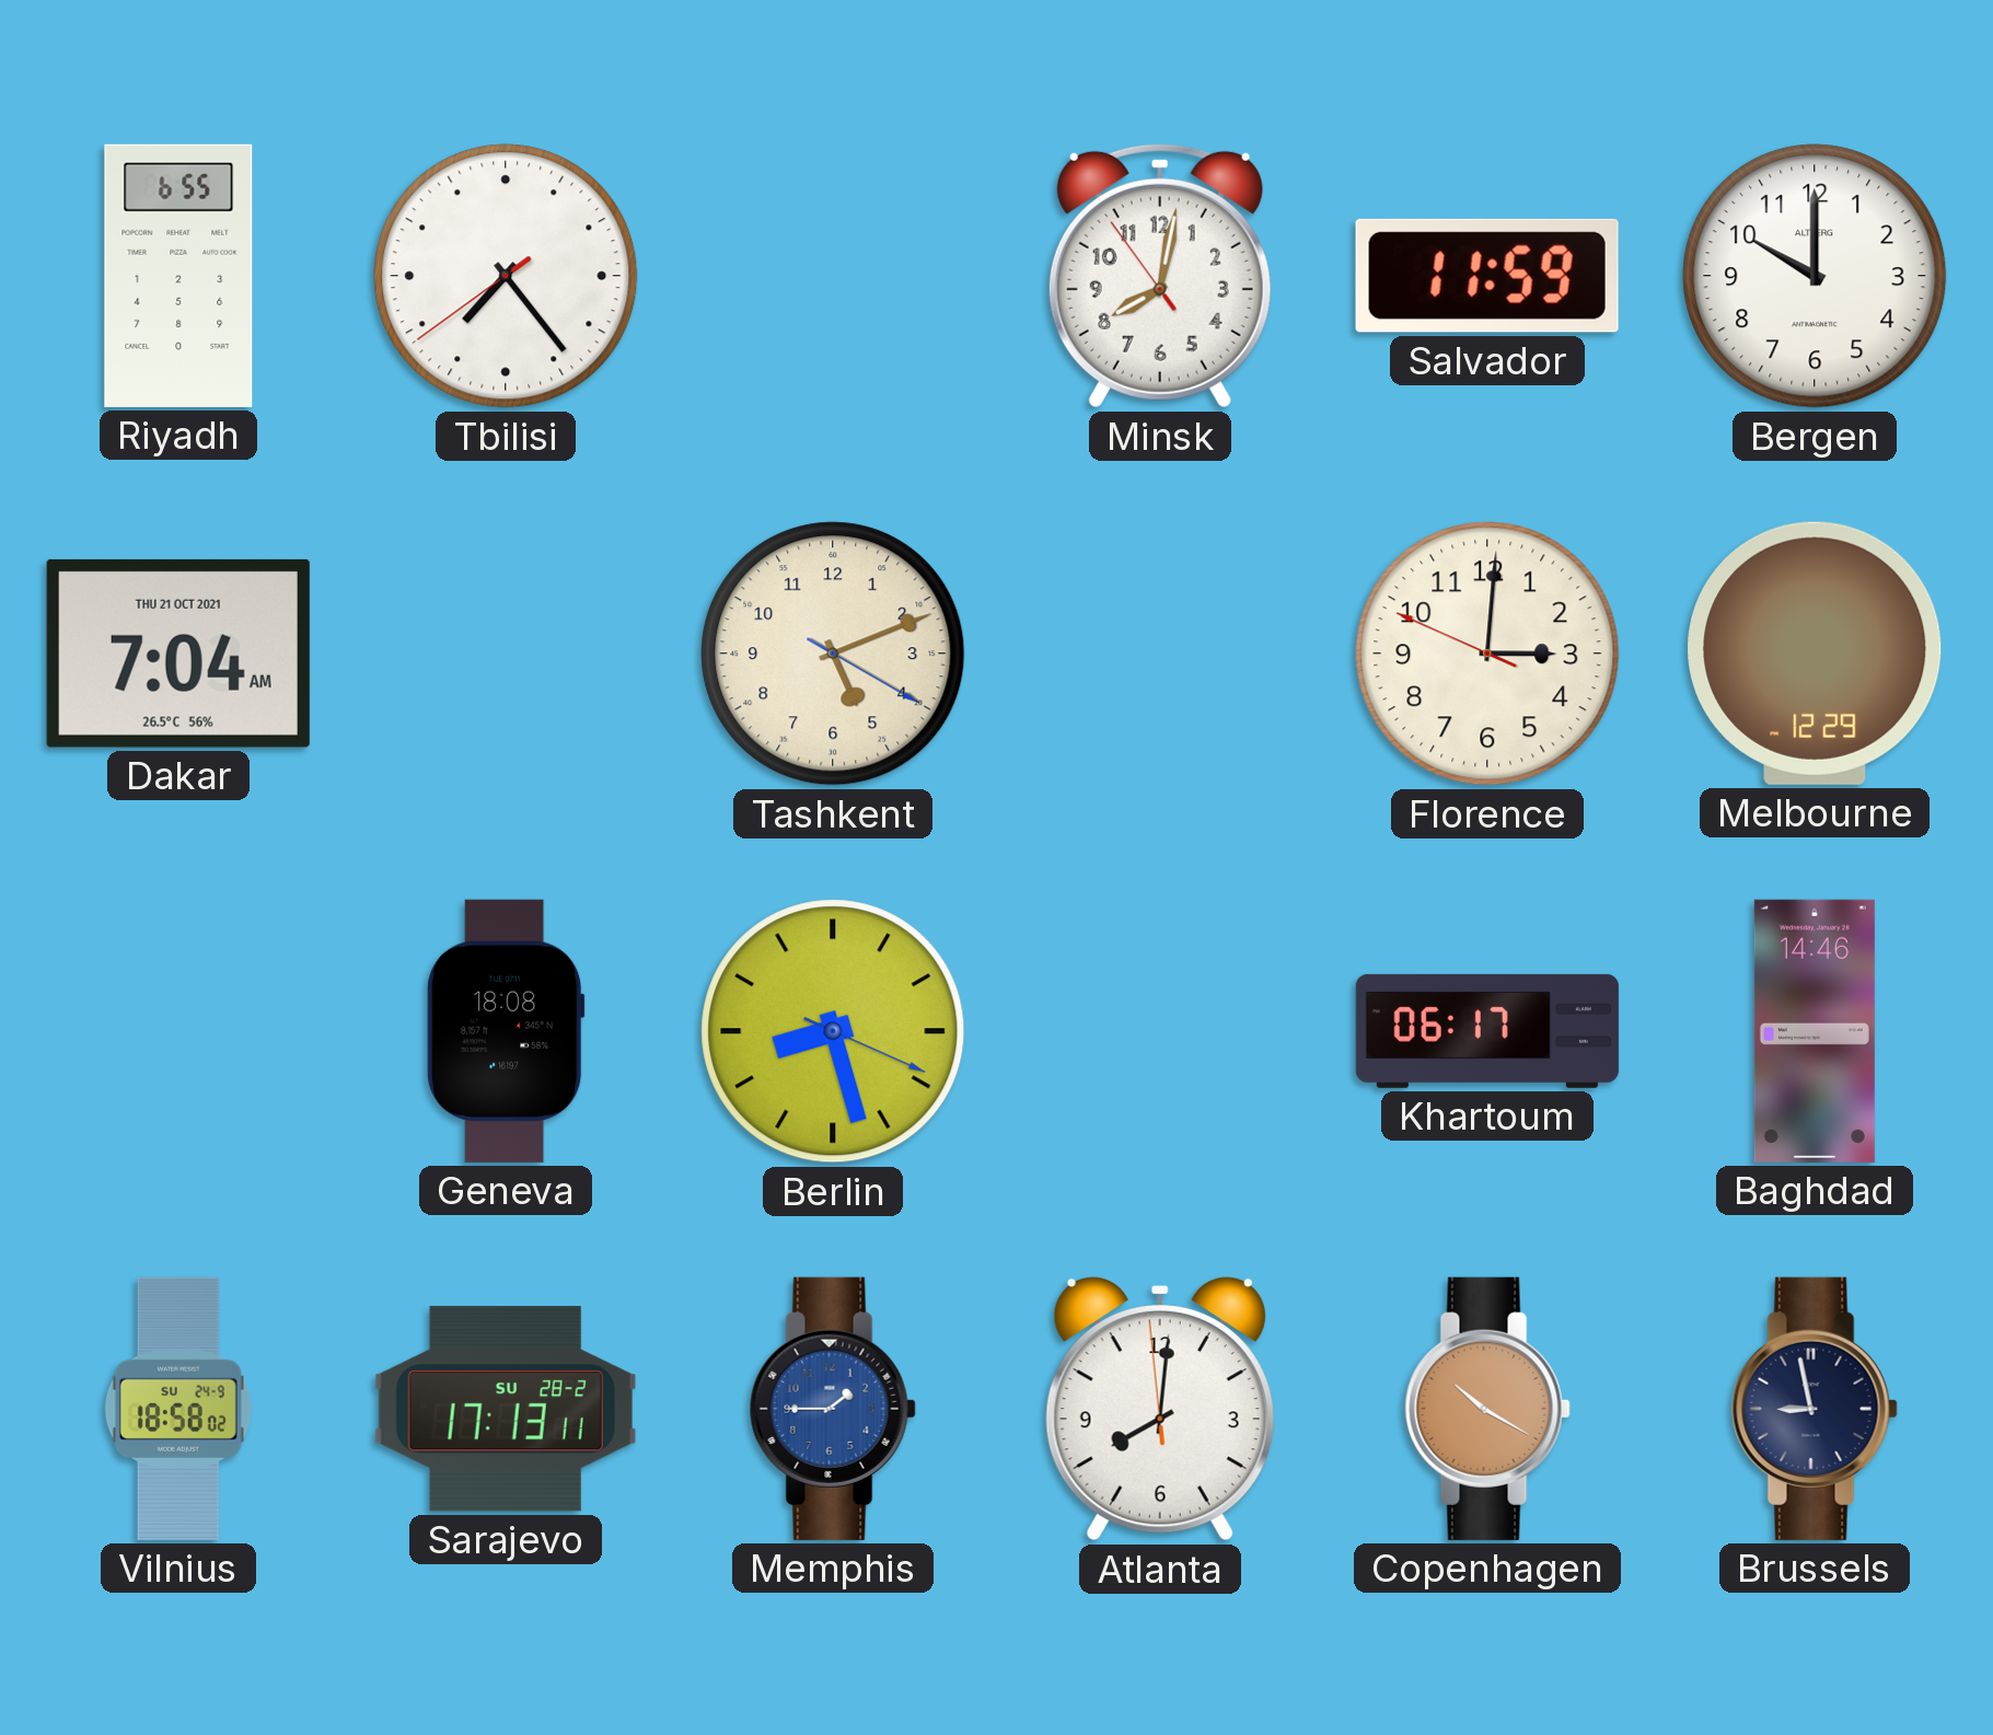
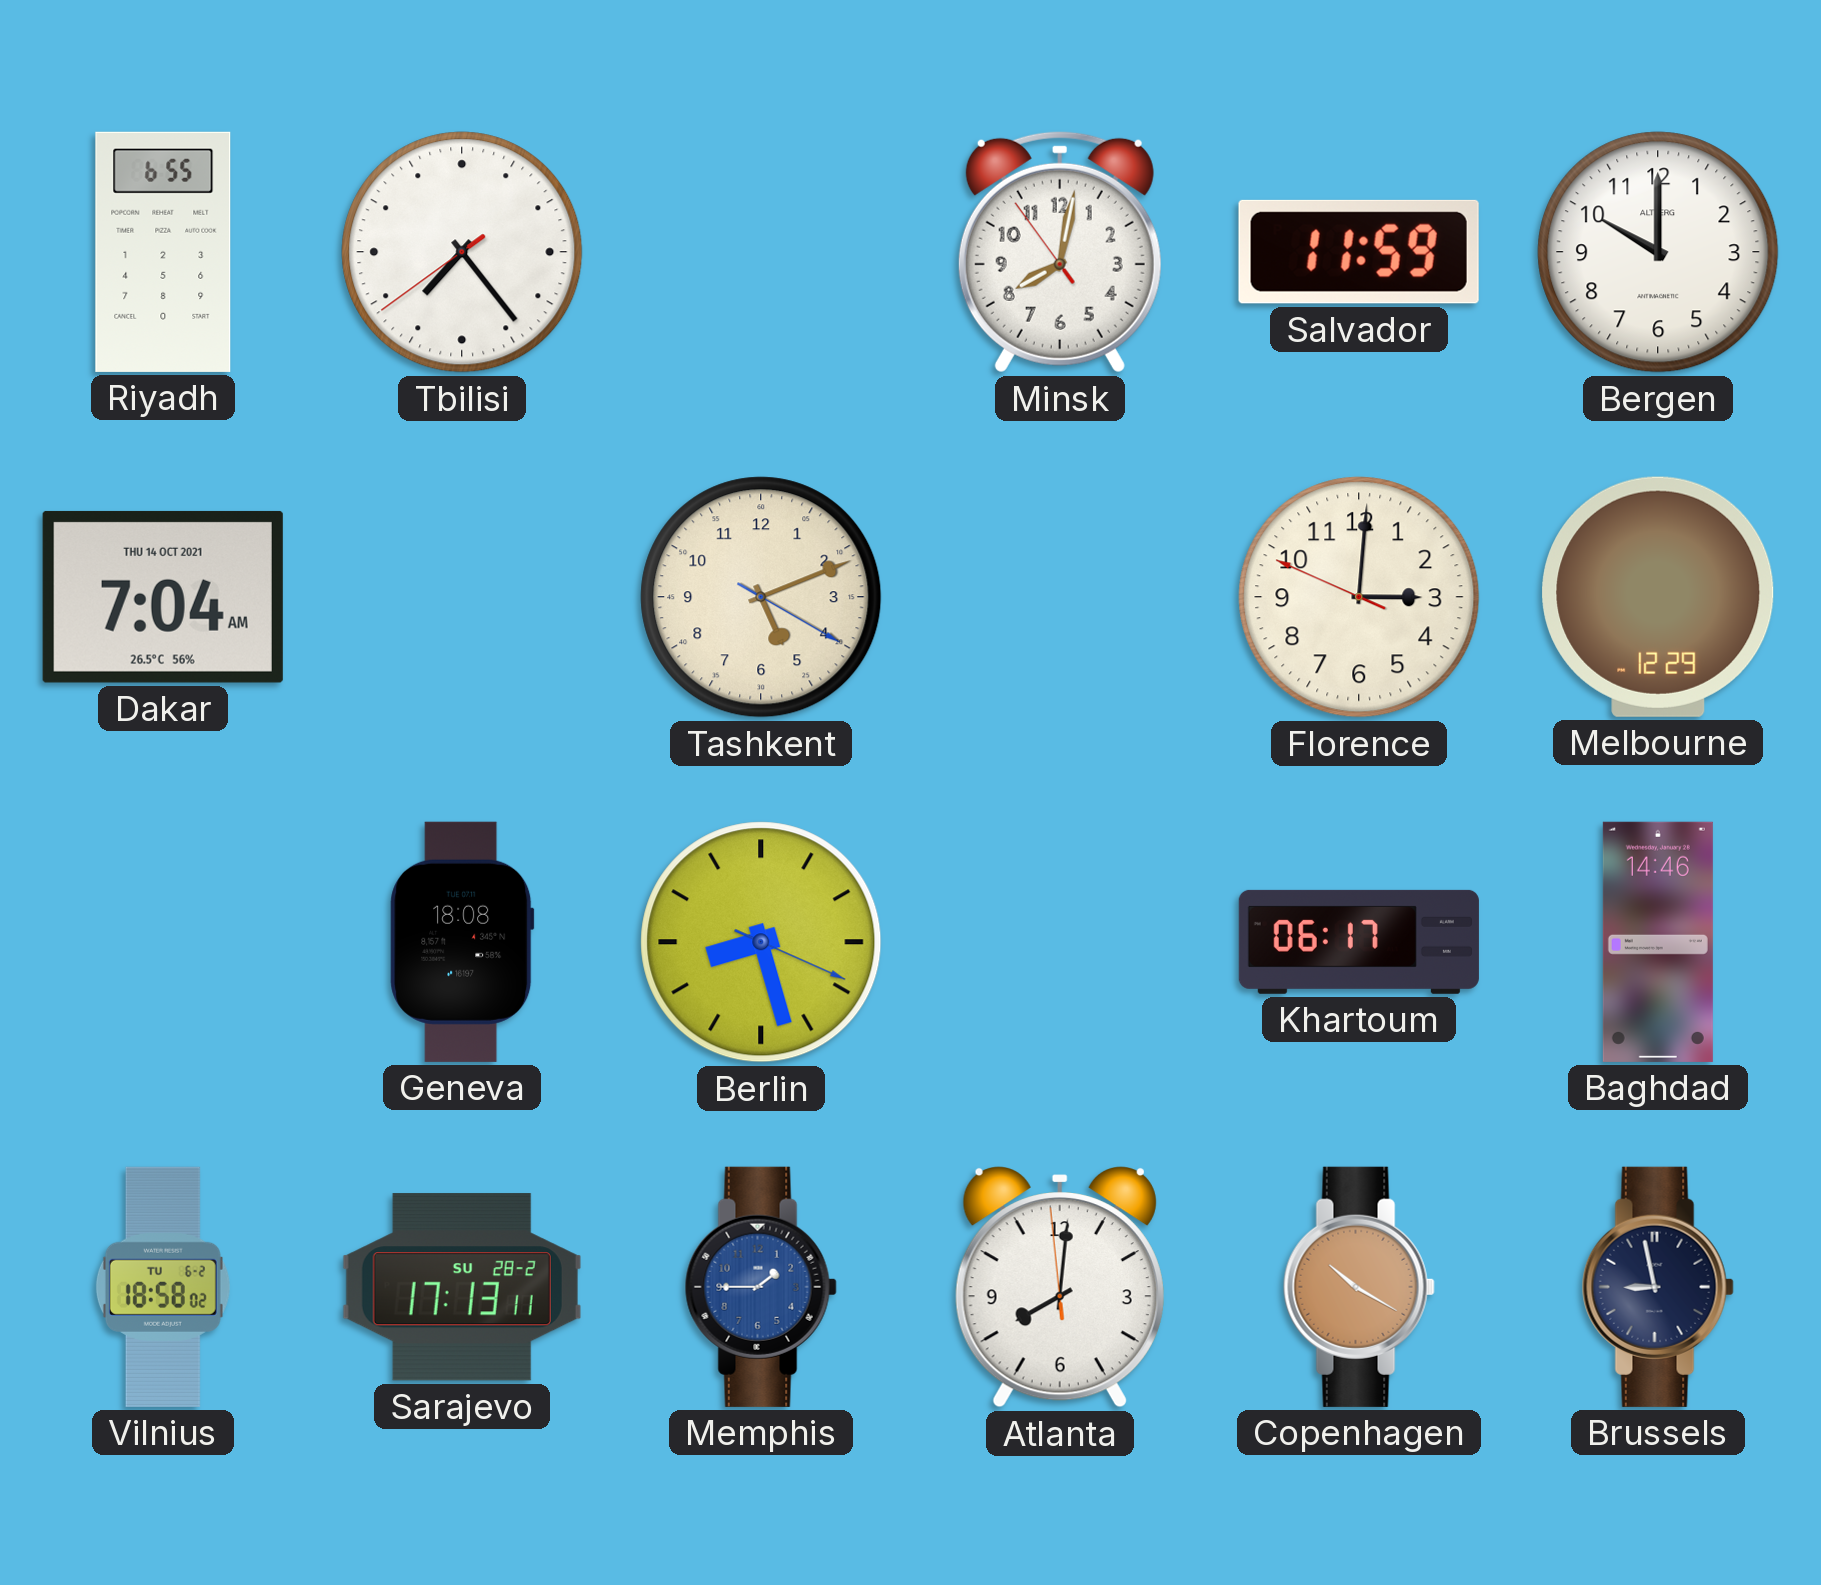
Dakar date: THU 21 OCT 2021 -> THU 14 OCT 2021 (163, 597)
Vilnius date: SU 24-9 -> TU 6-2 (163, 1287)
